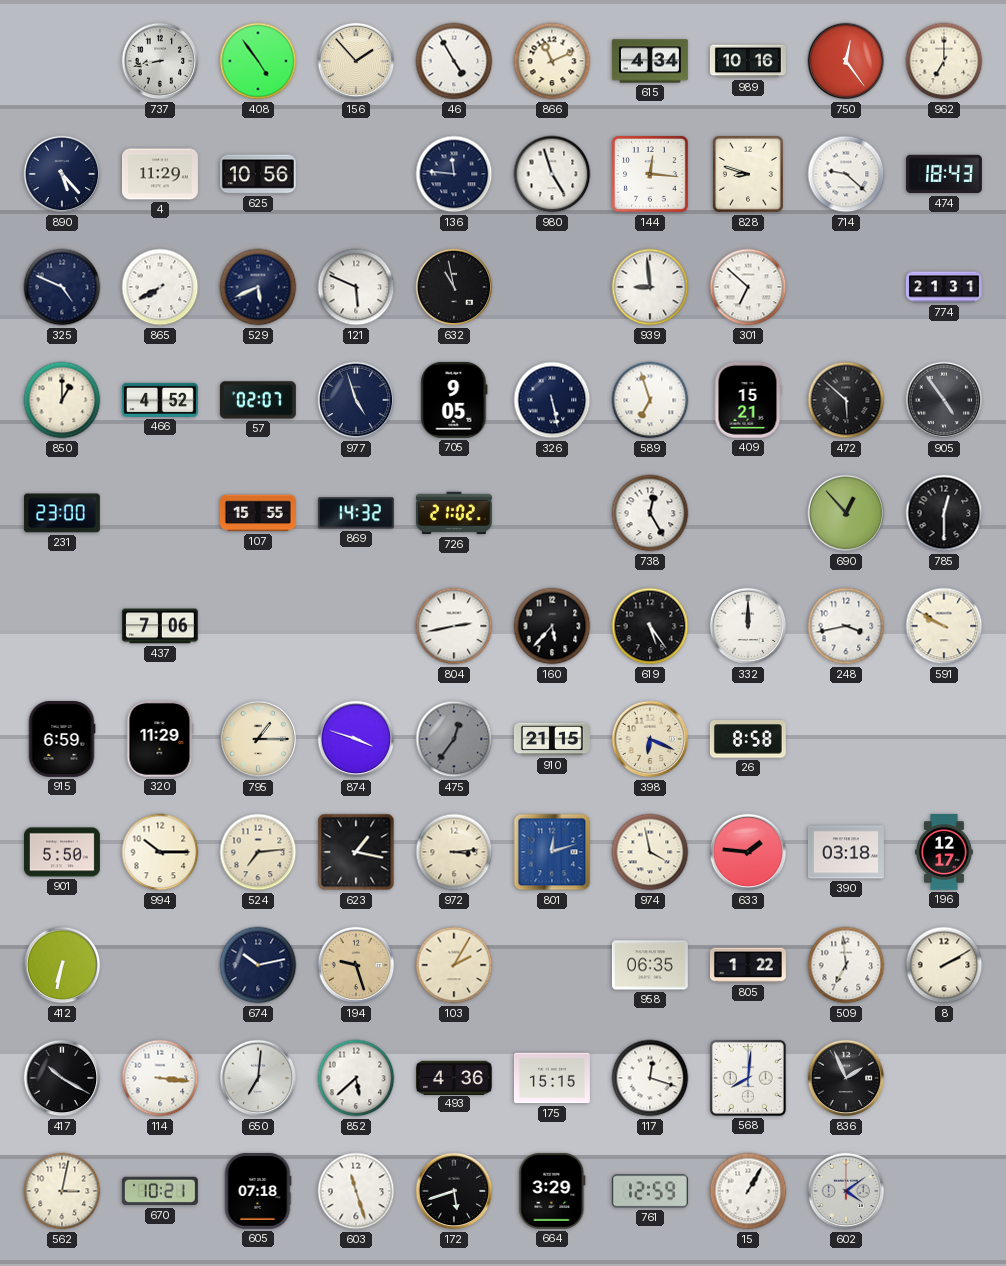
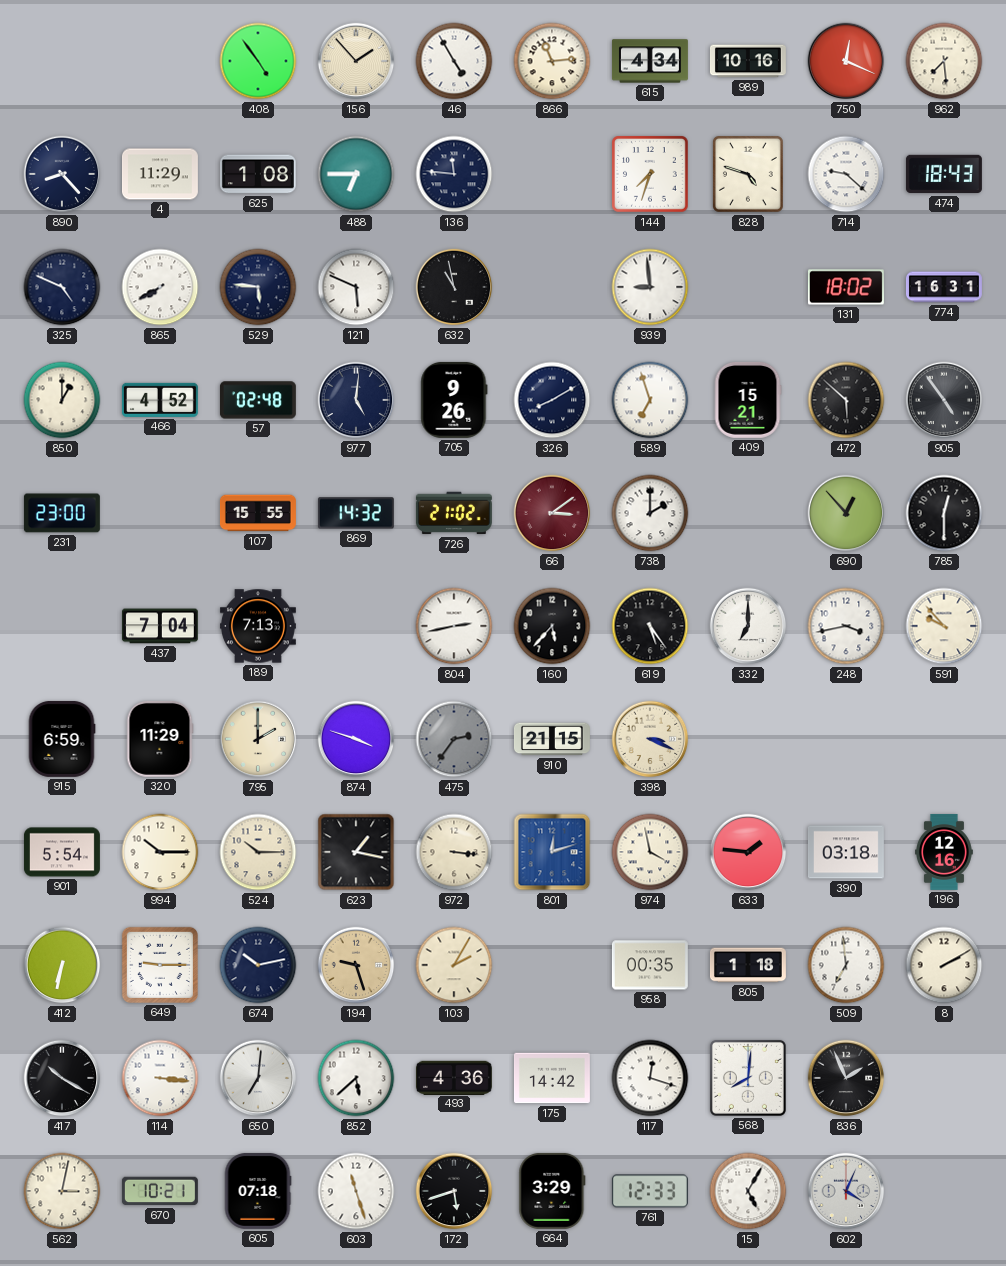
737: 8:43 -> none (160, 61)
866: 11:11 -> 11:14 (552, 61)
750: 12:24 -> 12:19 (846, 61)
962: 7:00 -> 7:29 (944, 61)
890: 5:23 -> 8:23 (62, 174)
625: 10:56 -> 1:08 (258, 174)
488: none -> 6:45 (356, 174)
980: 4:57 -> none (552, 174)
144: 12:16 -> 7:33 (651, 175)
828: 8:48 -> 4:48 (748, 174)
529: 5:41 -> 5:46 (258, 287)
301: 6:52 -> none (748, 287)
131: none -> 18:02 (846, 287)
774: 21:31 -> 16:31 (944, 287)
57: 02:07 -> 02:48 (258, 400)
977: 4:57 -> 5:01 (356, 400)
705: 9:05 -> 9:26 (454, 400)
326: 5:28 -> 8:10 (552, 400)
66: none -> 3:09 (552, 513)
738: 12:25 -> 2:00 (650, 513)
437: 7:06 -> 7:04 (160, 626)
189: none -> 7:13 (258, 626)
332: 12:00 -> 7:00 (748, 626)
591: 9:50 -> 9:53 (944, 626)
795: 1:15 -> 2:00 (258, 739)
475: 12:36 -> 2:36 (454, 739)
398: 6:19 -> 3:19 (650, 739)
26: 8:58 -> none (748, 739)
901: 5:50 -> 5:54 (62, 852)
524: 7:14 -> 10:15 (258, 852)
972: 3:14 -> 3:16 (454, 852)
196: 12:17 -> 12:16 (945, 852)
649: none -> 9:15 (160, 965)
958: 06:35 -> 00:35 (650, 965)
805: 1:22 -> 1:18 (748, 965)
175: 15:15 -> 14:42 (552, 1078)
761: 12:59 -> 12:33 (650, 1191)
15: 1:05 -> 5:05 (748, 1191)
602: 4:09 -> 4:04 (846, 1191)
